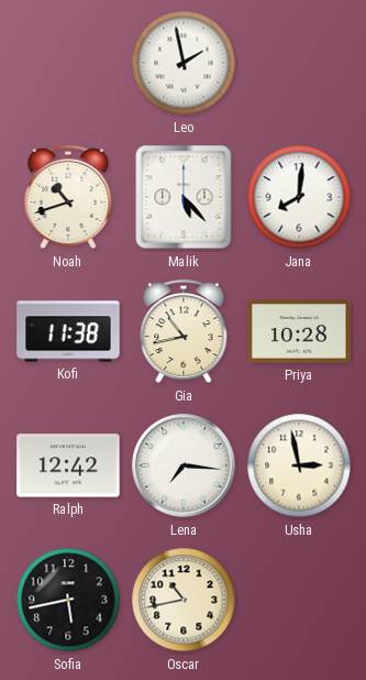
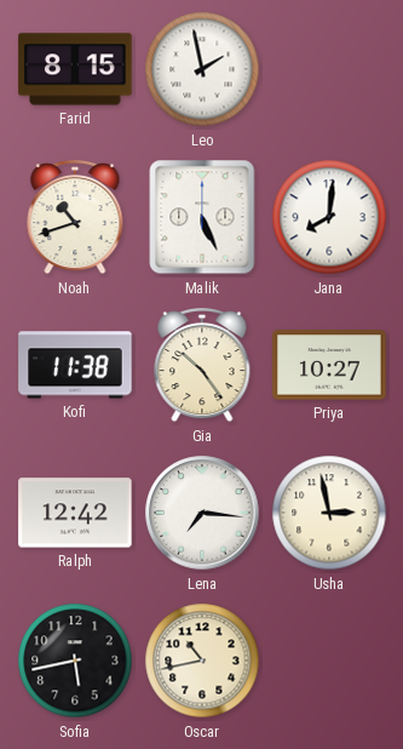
Farid: none -> 8:15 (75, 69)
Malik: 5:23 -> 5:26 (202, 217)
Gia: 10:43 -> 10:24 (202, 365)
Priya: 10:28 -> 10:27 (329, 365)
